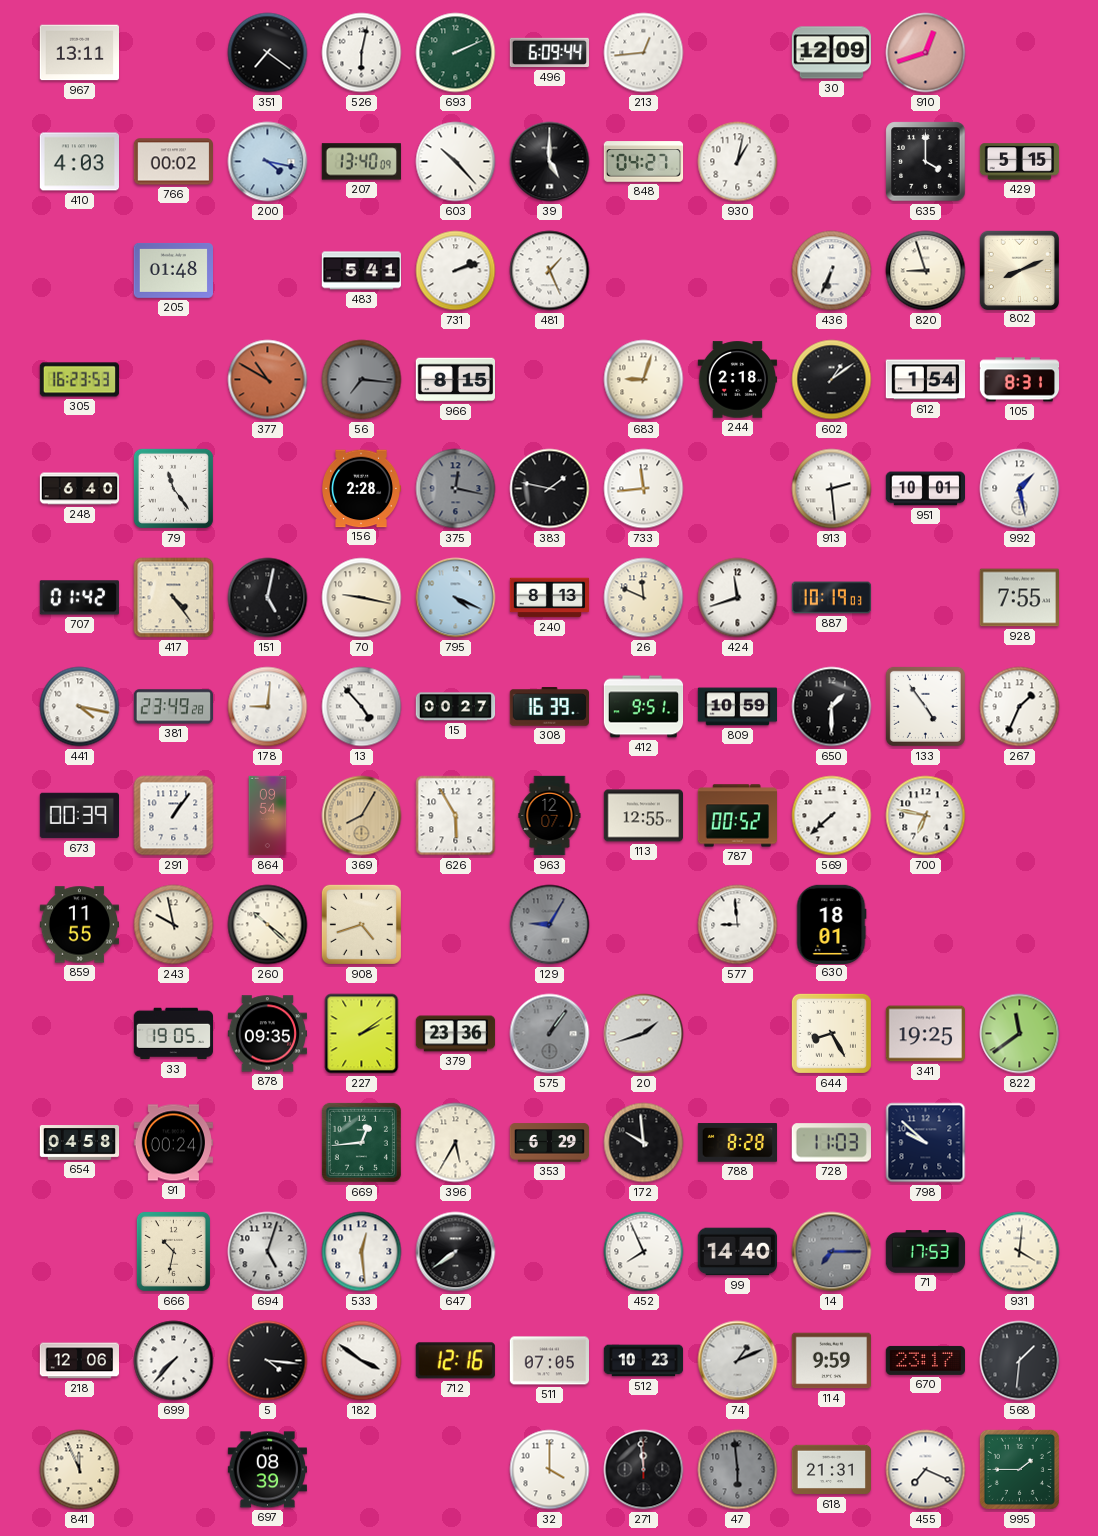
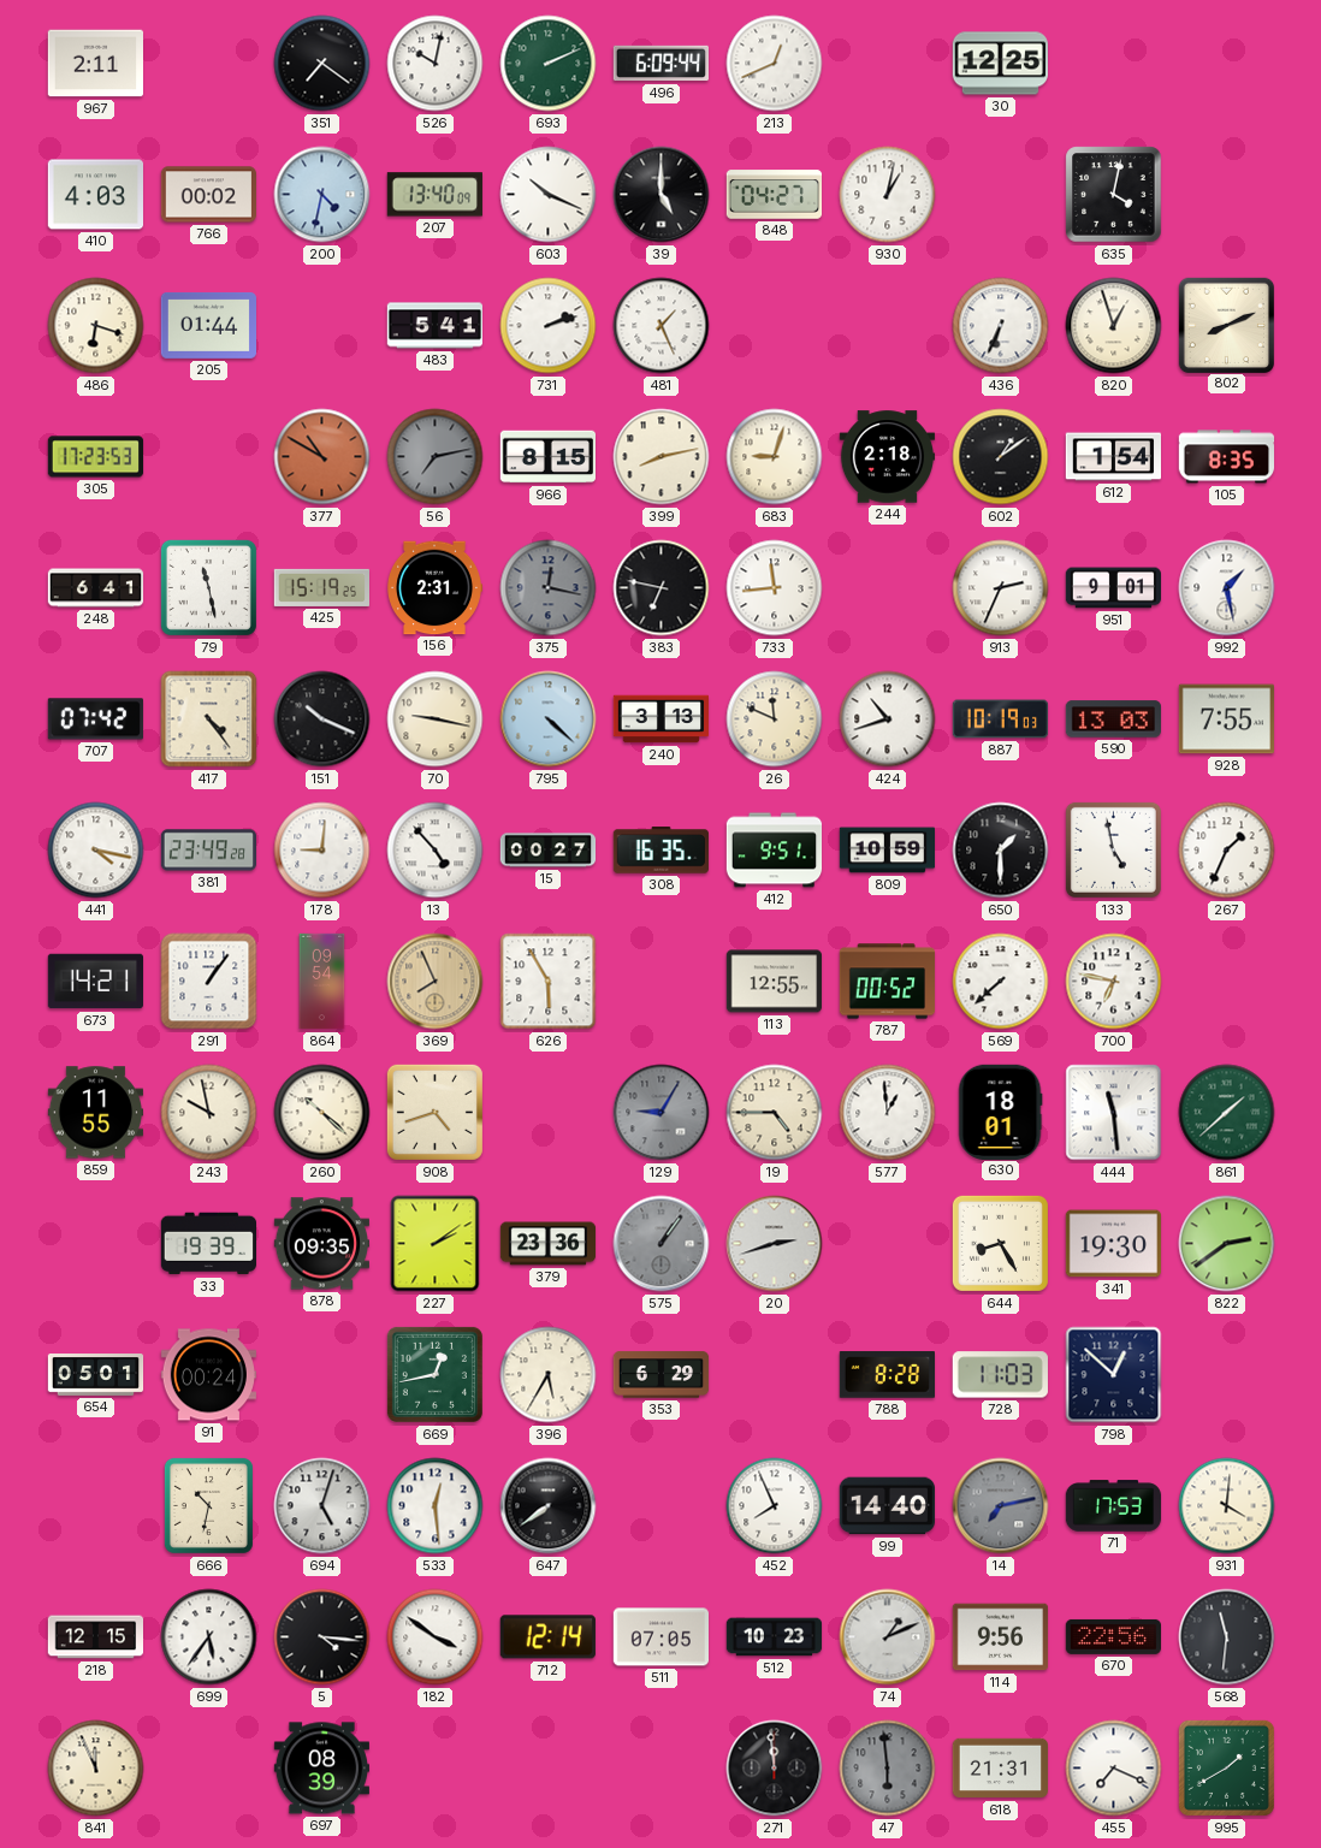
967: 13:11 -> 2:11 (95, 64)
526: 6:02 -> 10:02 (436, 64)
213: 12:44 -> 12:41 (775, 64)
30: 12:09 -> 12:25 (1001, 64)
910: 12:42 -> none (926, 53)
200: 4:17 -> 4:32 (322, 195)
603: 10:23 -> 10:19 (549, 195)
635: 4:00 -> 4:02 (1114, 195)
429: 5:15 -> none (1020, 162)
486: none -> 6:18 (96, 326)
205: 01:48 -> 01:44 (208, 325)
820: 8:57 -> 12:57 (1114, 326)
305: 16:23 -> 17:23 (96, 457)
56: 7:16 -> 7:13 (436, 457)
399: none -> 8:13 (662, 457)
105: 8:31 -> 8:35 (1227, 457)
248: 6:40 -> 6:41 (96, 588)
79: 11:24 -> 11:28 (208, 587)
425: none -> 15:19 (322, 587)
156: 2:28 -> 2:31 (434, 588)
383: 1:47 -> 6:47 (662, 588)
913: 2:29 -> 2:34 (1001, 588)
951: 10:01 -> 9:01 (1113, 588)
707: 01:42 -> 07:42 (95, 719)
151: 5:02 -> 10:19 (322, 719)
795: 4:19 -> 4:22 (549, 719)
240: 8:13 -> 3:13 (660, 719)
424: 11:42 -> 10:42 (888, 719)
590: none -> 13:03 (1113, 719)
308: 16:39 -> 16:35 (660, 851)
133: 4:54 -> 4:58 (1113, 849)
673: 00:39 -> 14:21 (95, 982)
369: 8:05 -> 7:56 (436, 982)
963: 12:07 -> none (550, 816)
19: none -> 4:45 (775, 1113)
577: 8:59 -> 12:59 (888, 1113)
444: none -> 11:29 (1114, 1113)
861: none -> 1:38 (1227, 1113)
33: 19:05 -> 19:39 (208, 1244)
20: 1:42 -> 2:42 (775, 1244)
341: 19:25 -> 19:30 (1113, 1244)
822: 11:39 -> 2:39 (1227, 1244)
654: 04:58 -> 05:01 (96, 1375)
669: 12:44 -> 12:43 (434, 1374)
172: 9:59 -> none (644, 1143)
798: 9:52 -> 12:52 (1114, 1375)
14: 7:15 -> 7:13 (1001, 1506)
218: 12:06 -> 12:15 (95, 1637)
699: 7:37 -> 5:36 (209, 1637)
712: 12:16 -> 12:14 (547, 1637)
114: 9:59 -> 9:56 (1000, 1637)
670: 23:17 -> 22:56 (1113, 1636)
568: 1:31 -> 11:31 (1227, 1637)
32: 4:00 -> none (550, 1470)
995: 1:45 -> 1:40 (1226, 1767)
